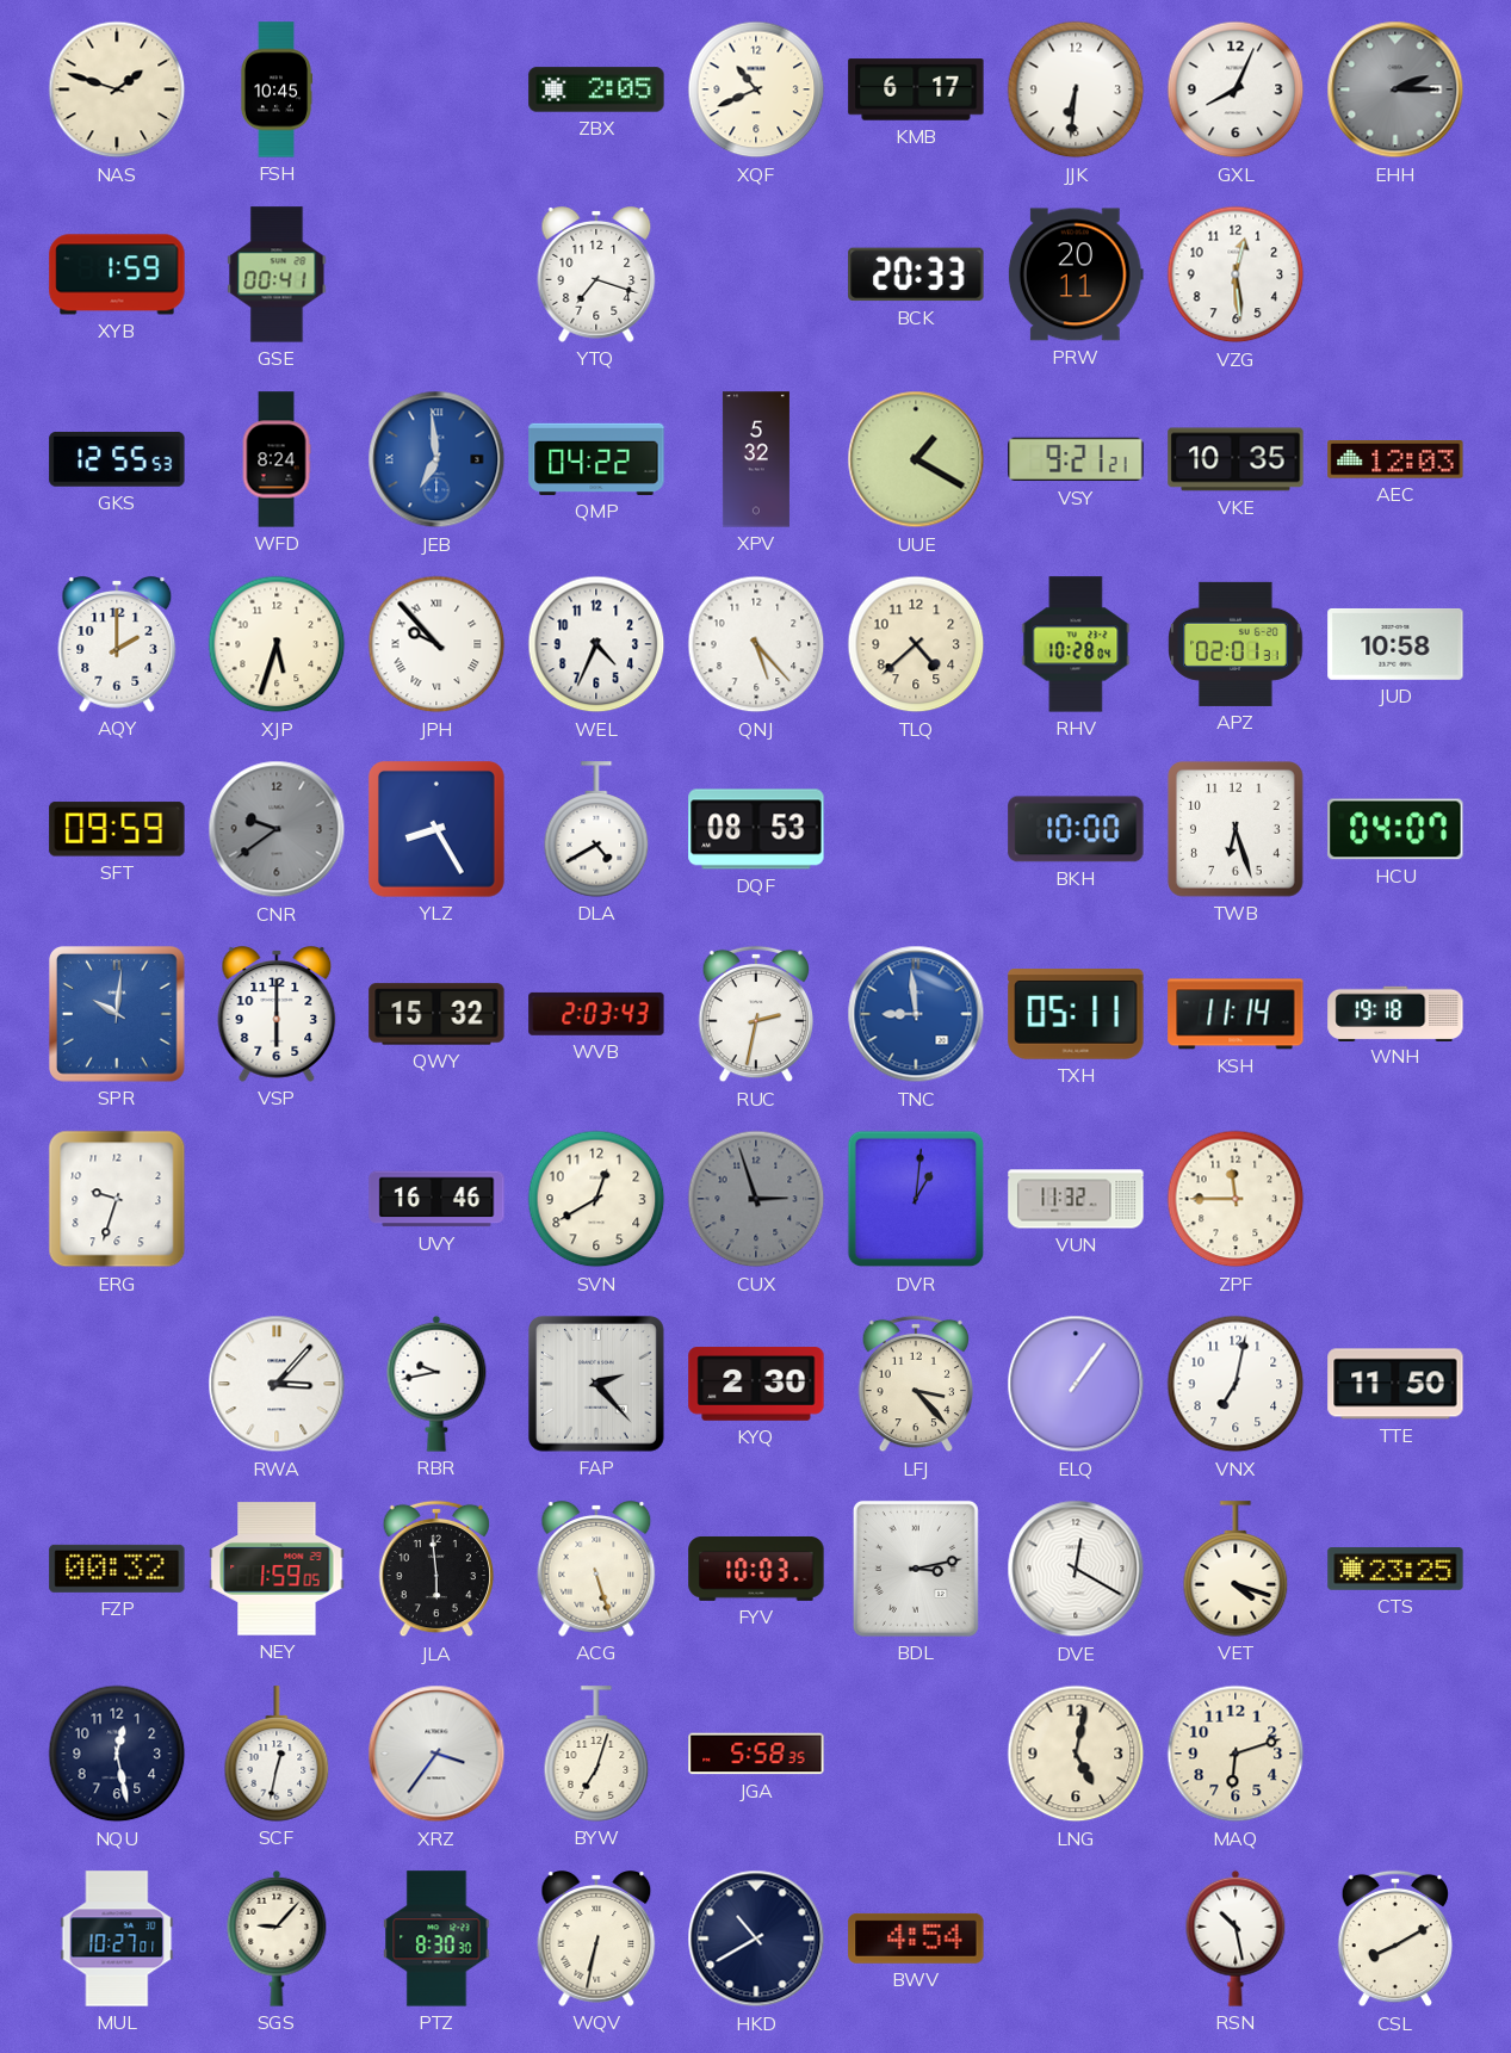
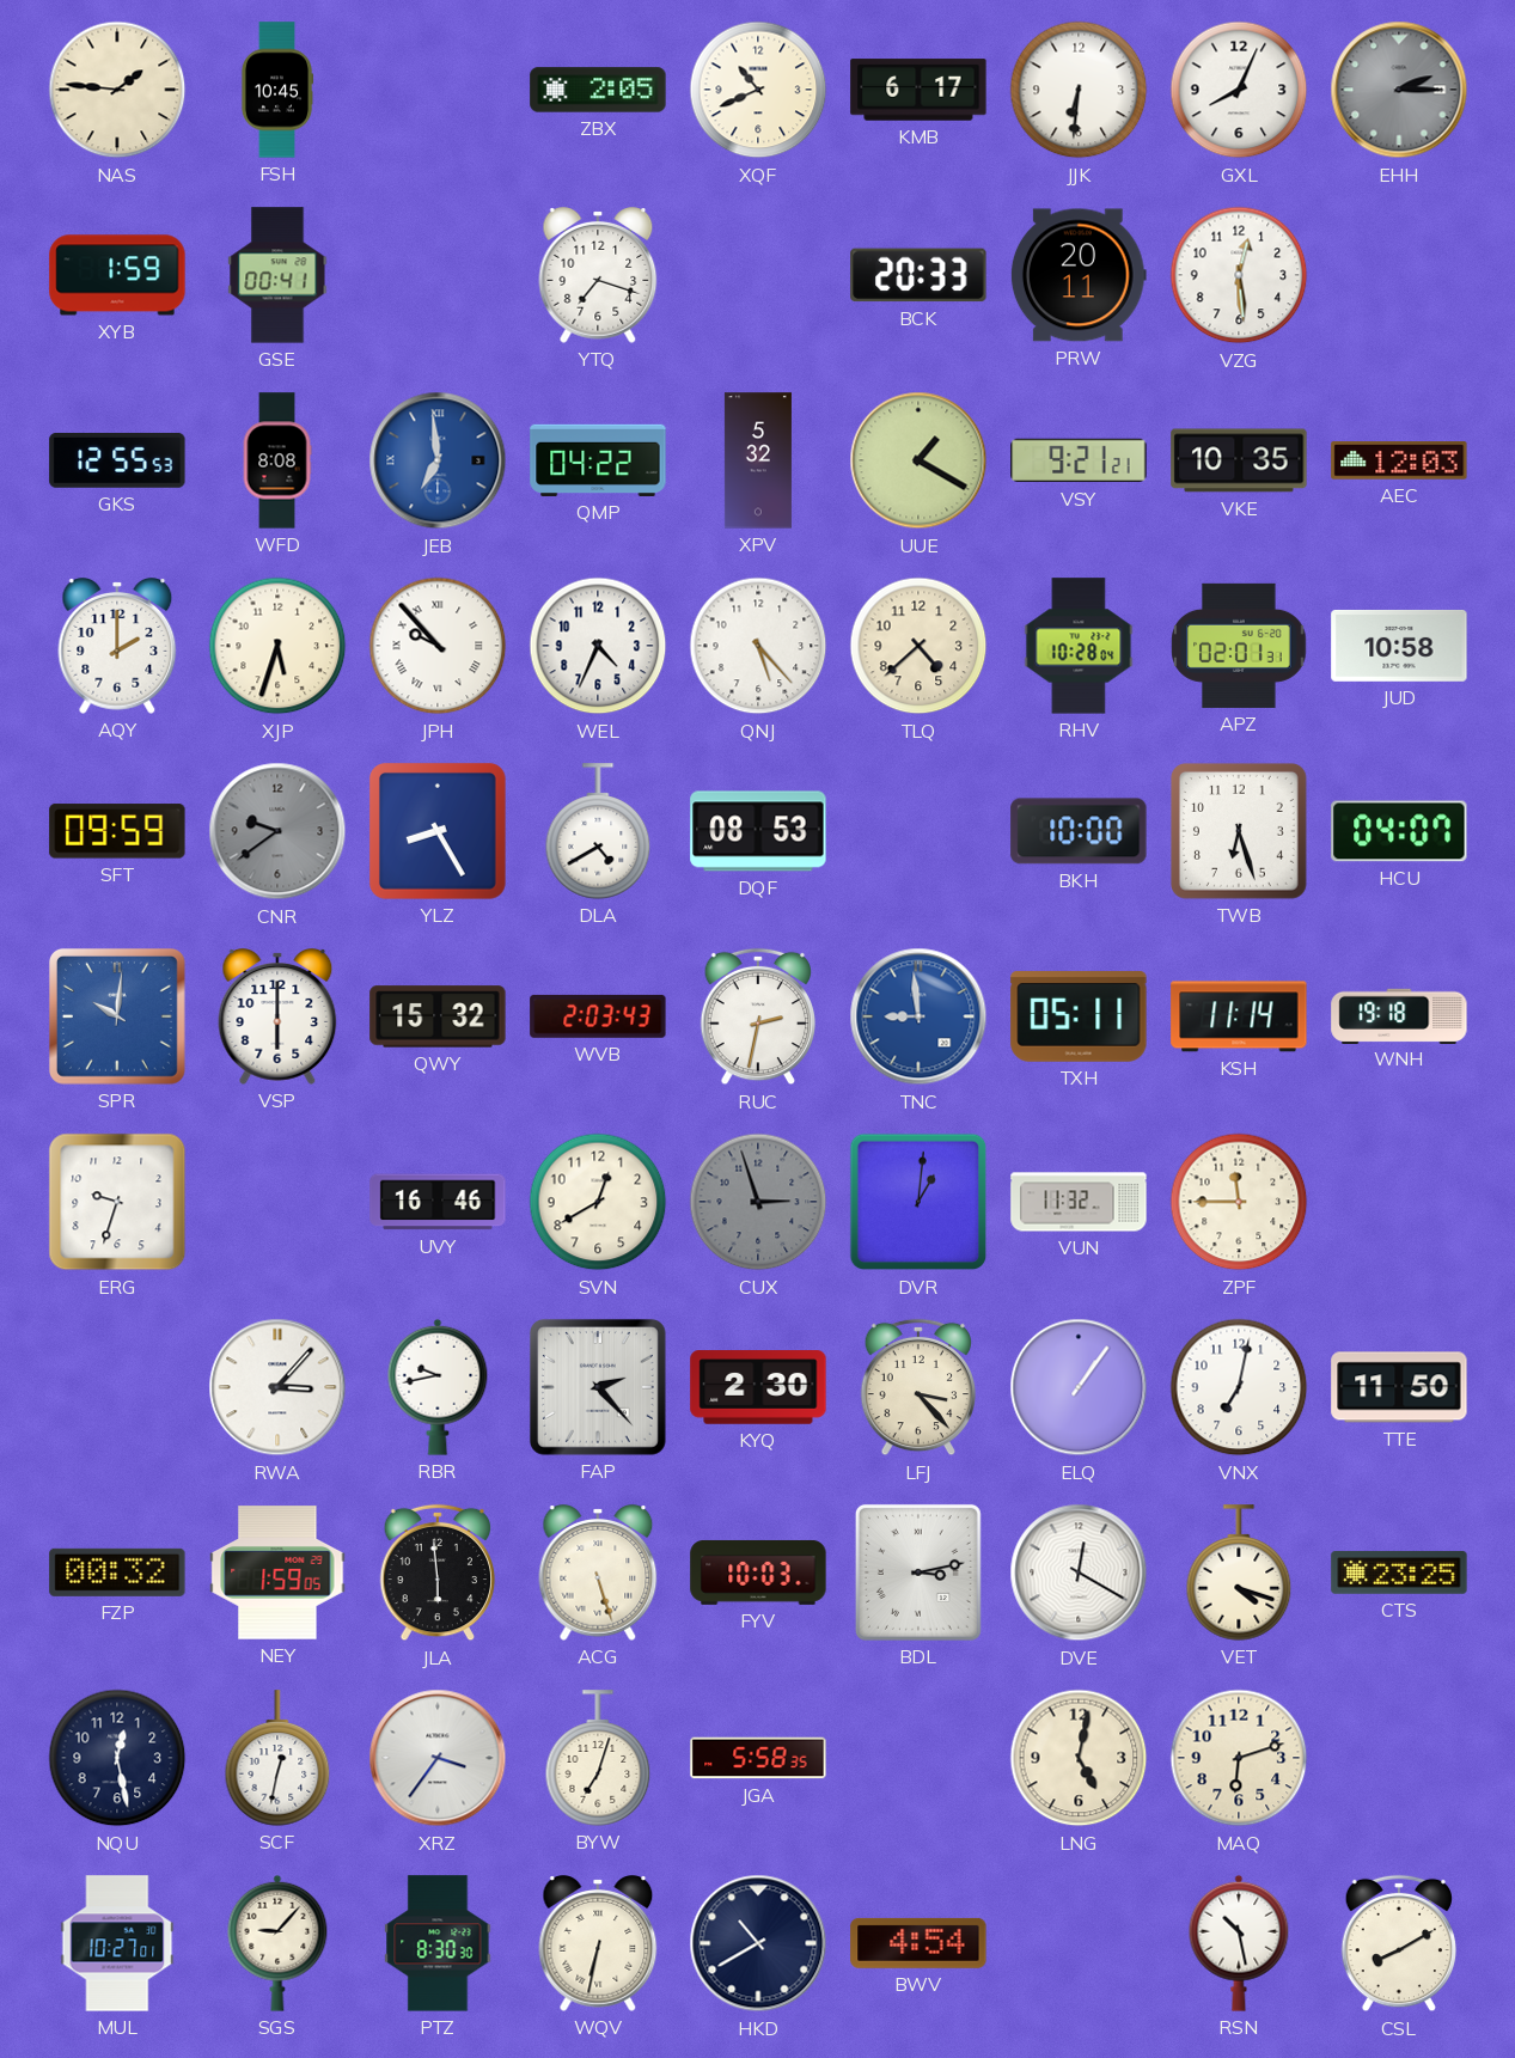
NAS: 1:48 -> 1:46 (117, 90)
WFD: 8:24 -> 8:08 (277, 460)
